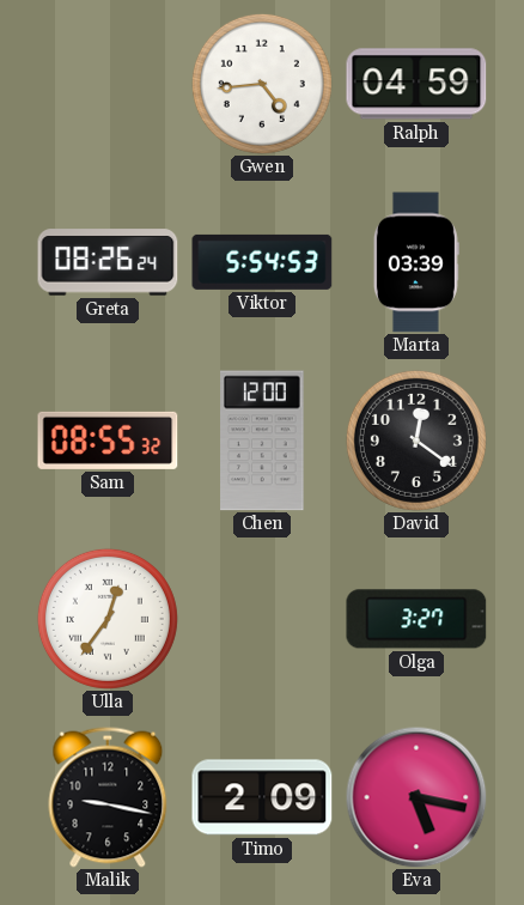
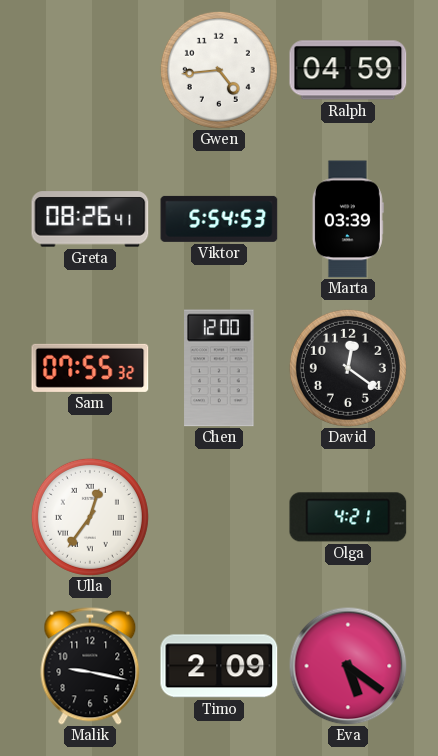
Greta: 08:26:24 -> 08:26:41 (90, 219)
Sam: 08:55 -> 07:55 (90, 368)
Olga: 3:27 -> 4:21 (348, 517)
Eva: 5:17 -> 5:21 (348, 666)
